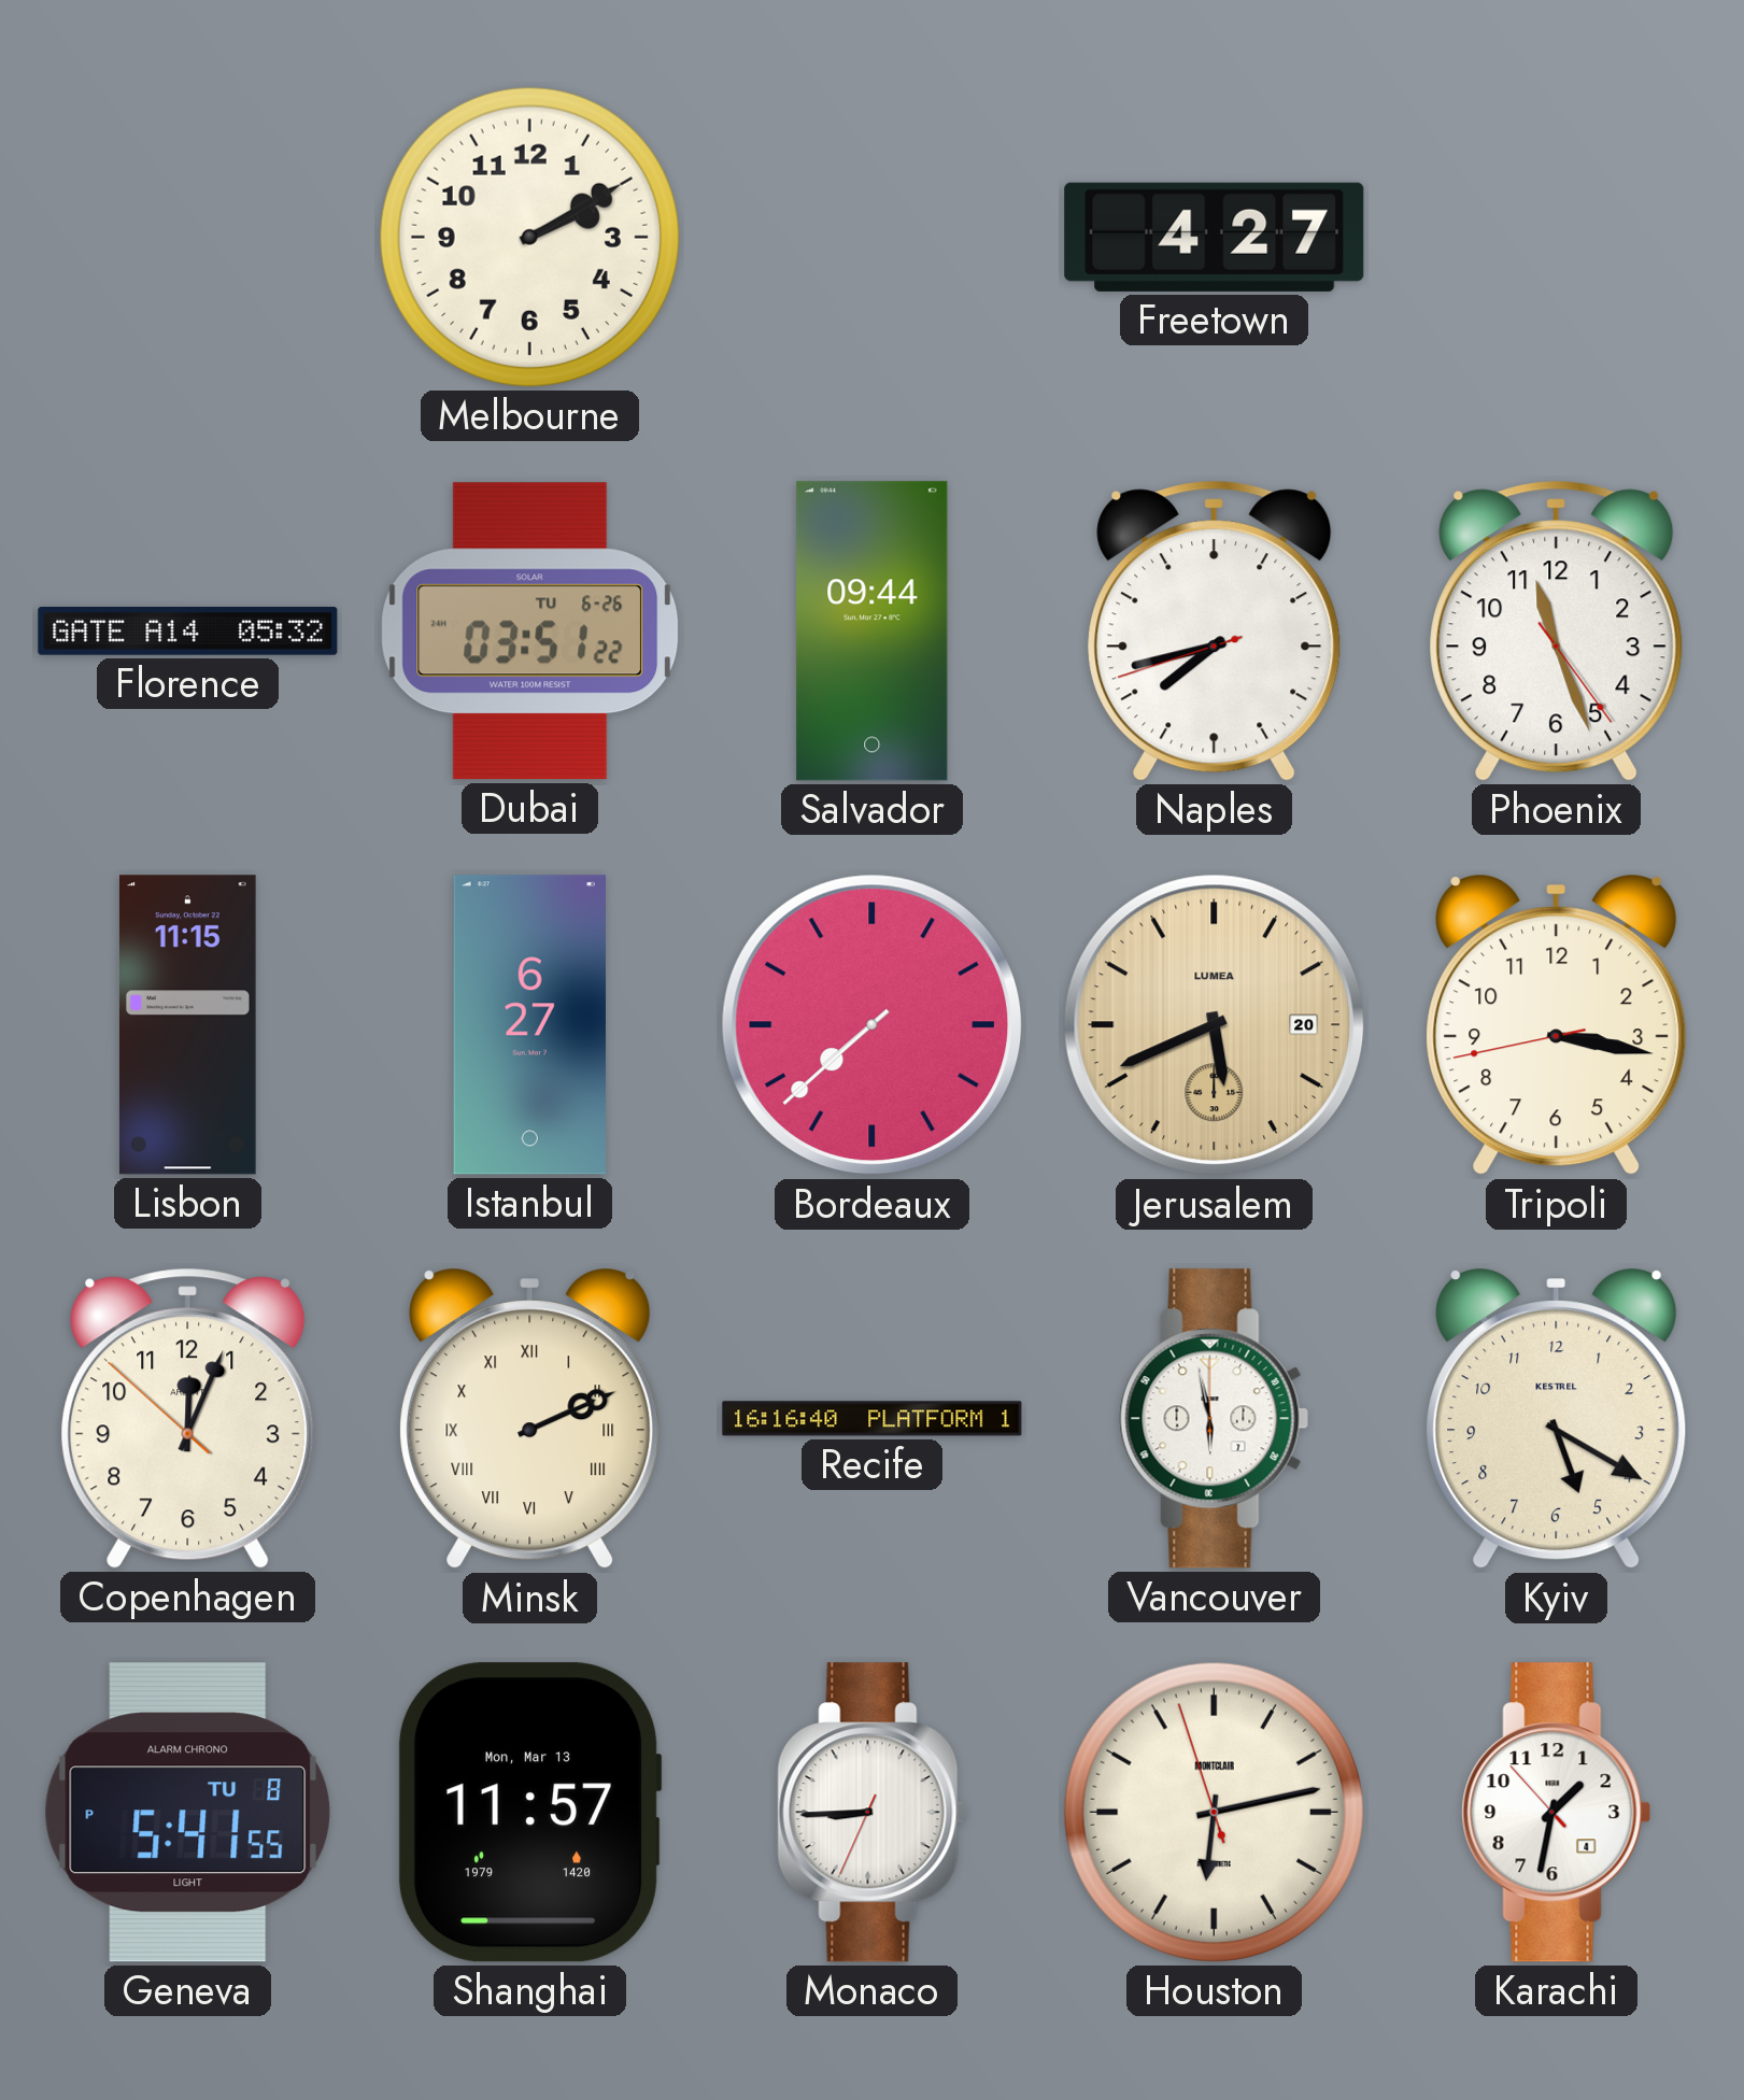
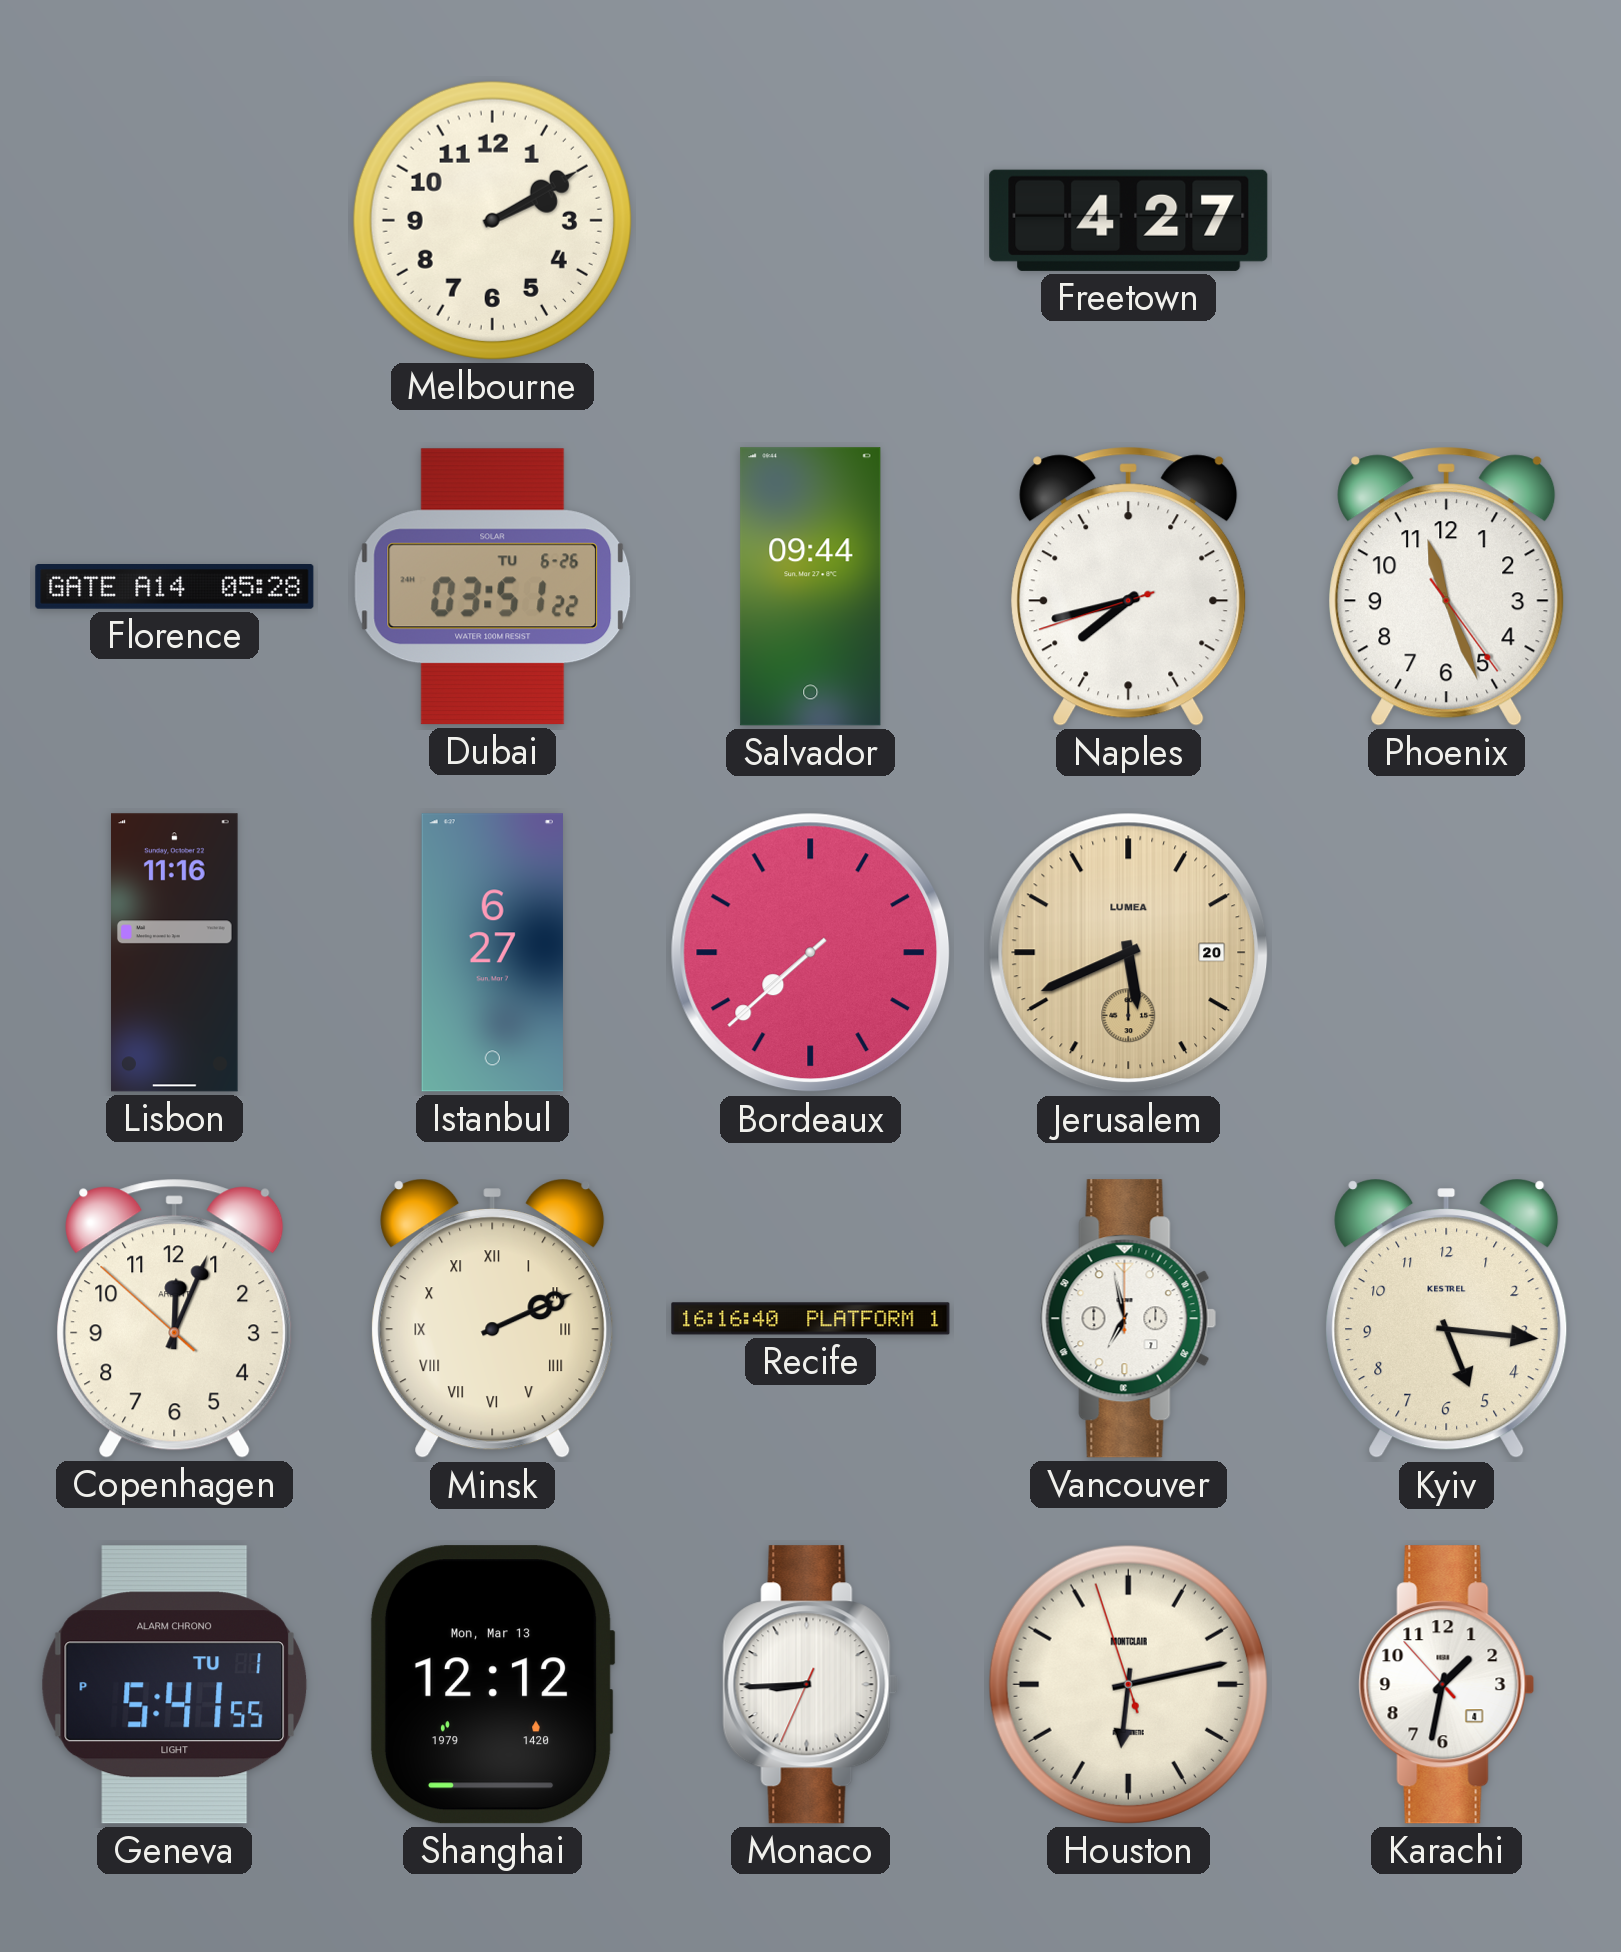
Florence: 05:32 -> 05:28 (175, 587)
Lisbon: 11:15 -> 11:16 (175, 953)
Tripoli: 3:16 -> none (1557, 1025)
Vancouver: 5:58 -> 6:58 (1129, 1319)
Kyiv: 5:20 -> 5:16 (1447, 1319)
Geneva date: TU 8 -> TU 1 (175, 1685)
Shanghai: 11:57 -> 12:12 (492, 1685)
